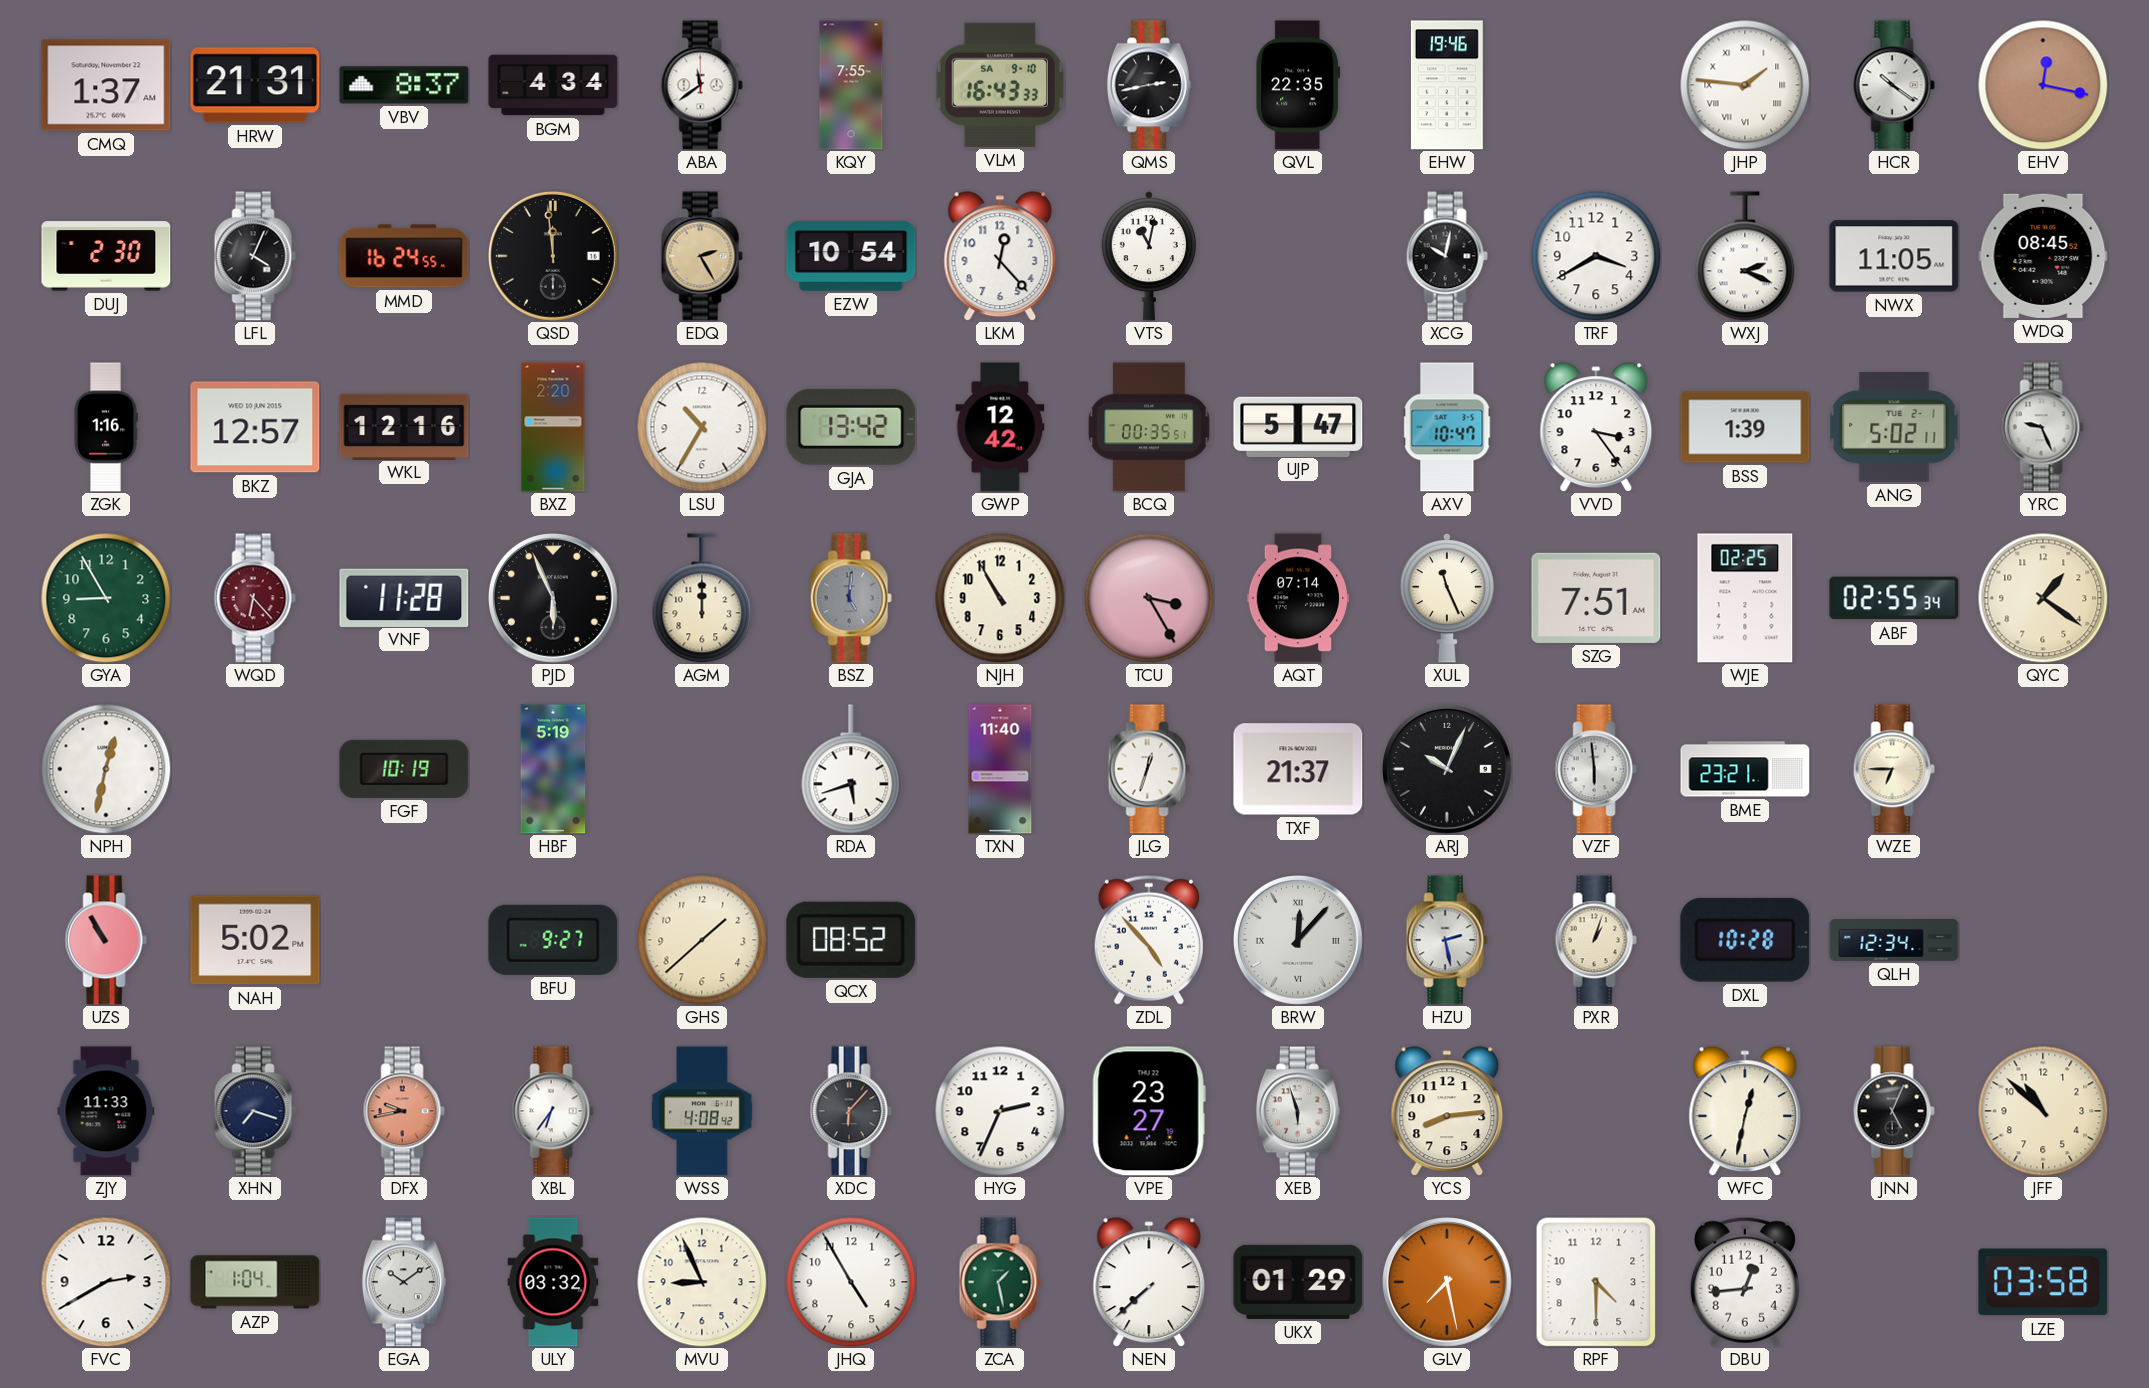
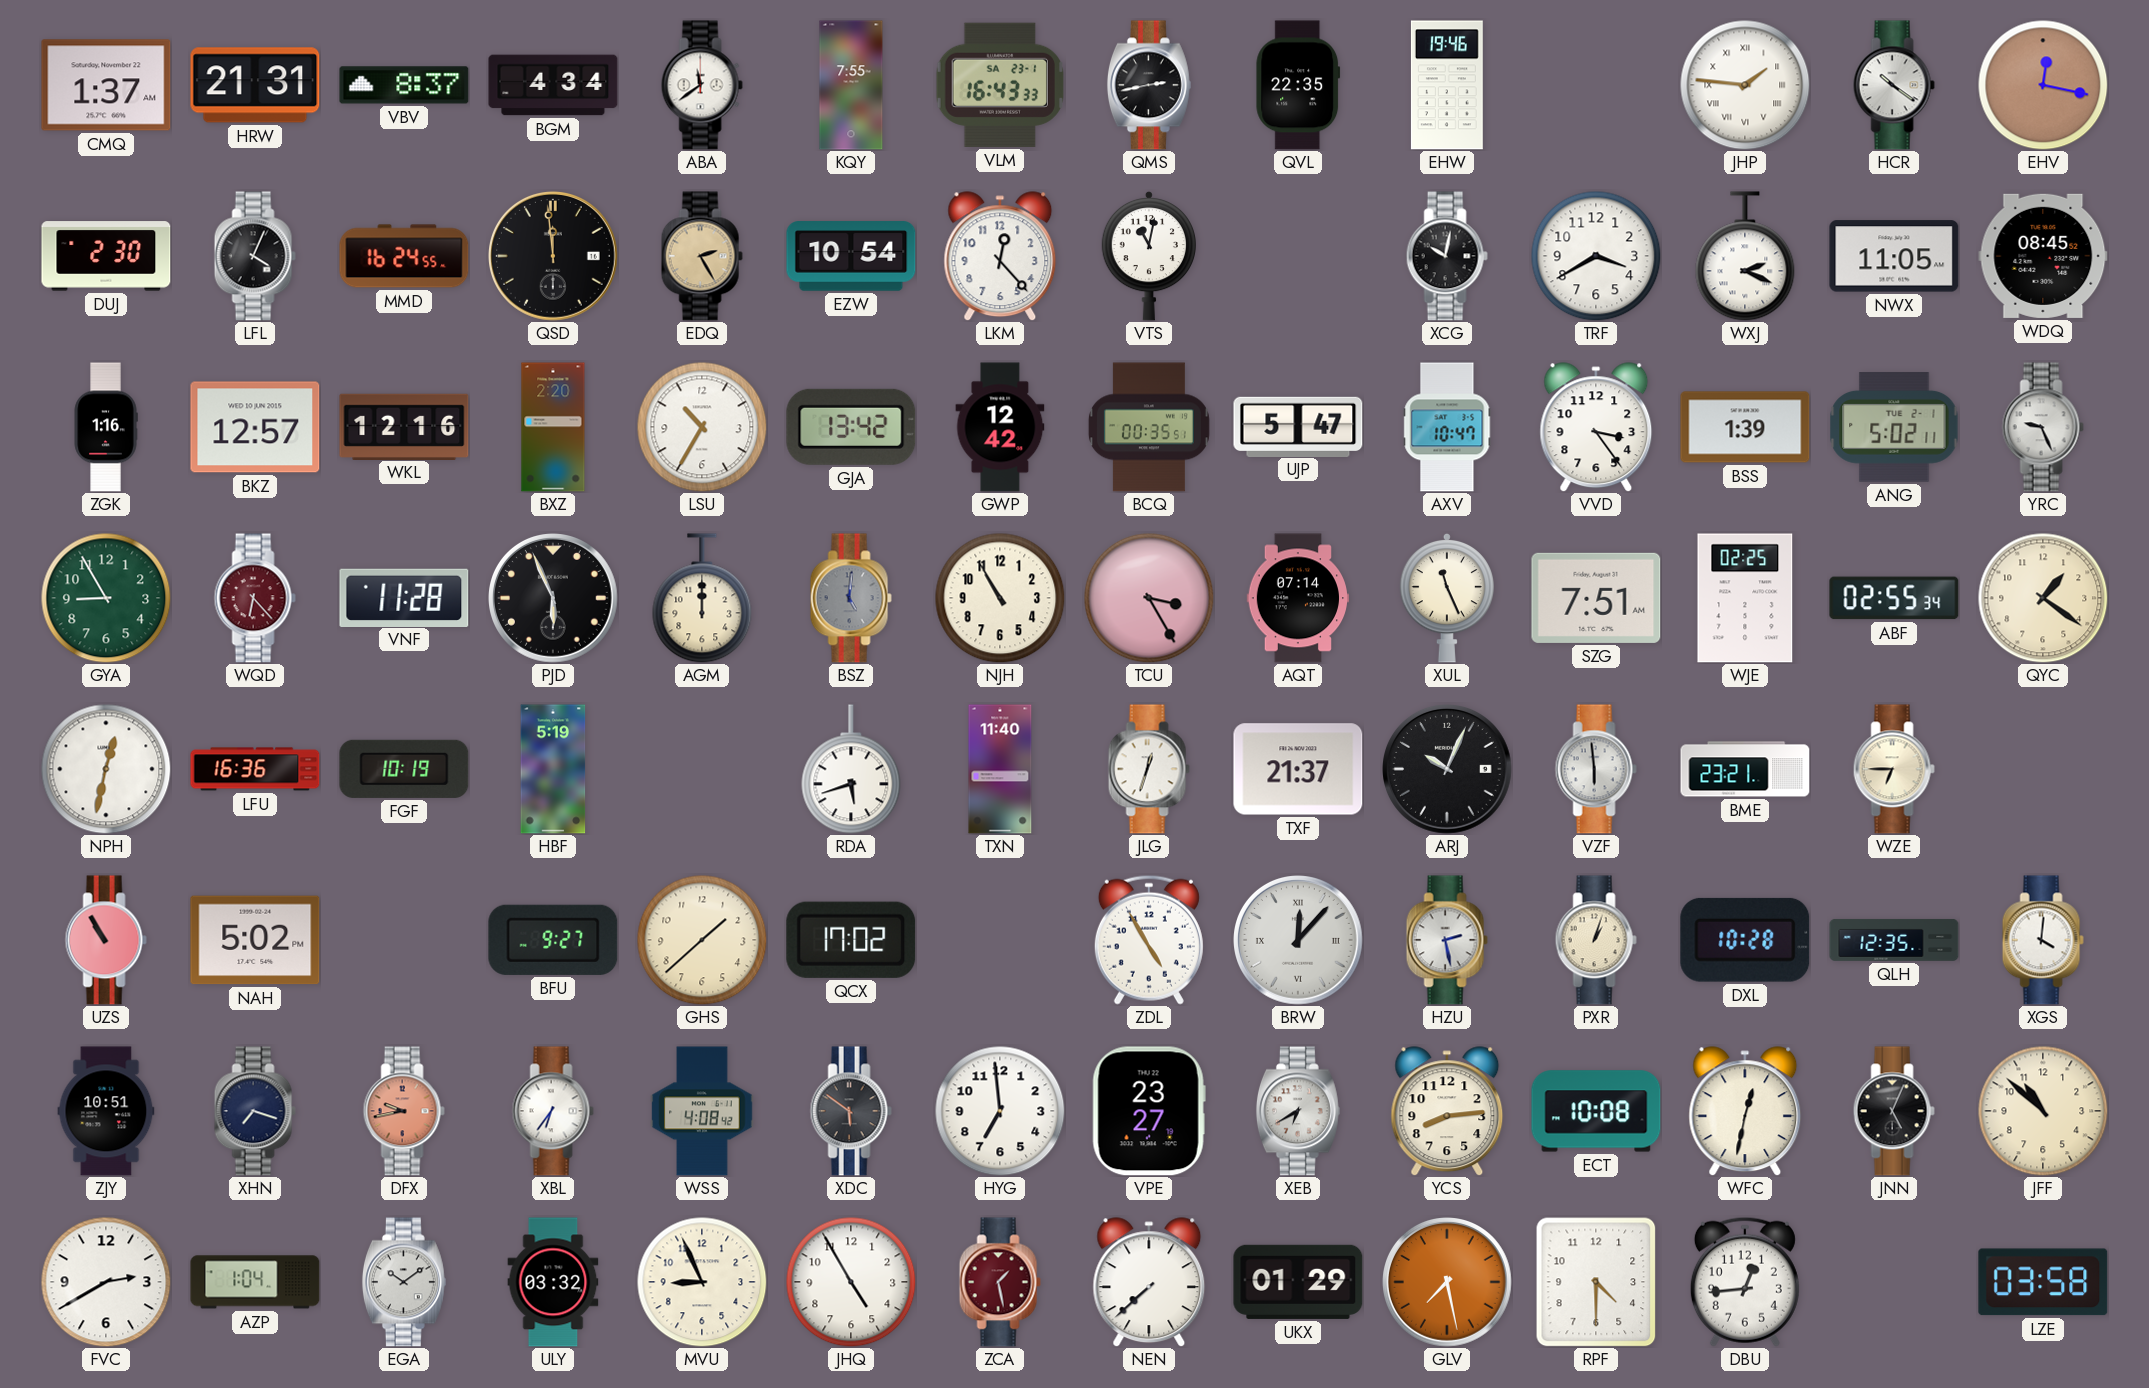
VLM date: SA 9-10 -> SA 23-1 (1000, 85)
LFU: none -> 16:36 (255, 769)
QCX: 08:52 -> 17:02 (851, 940)
ZDL: 4:53 -> 4:55 (1149, 940)
QLH: 12:34 -> 12:35 (1894, 940)
XGS: none -> 4:01 (2043, 940)
ZJY: 11:33 -> 10:51 (106, 1111)
XDC: 6:07 -> 5:51 (851, 1111)
HYG: 2:34 -> 6:59 (1000, 1111)
XEB: 5:57 -> 6:40 (1298, 1111)
ECT: none -> 10:08 (1596, 1111)
ZCA dial: green -> burgundy (1000, 1282)
